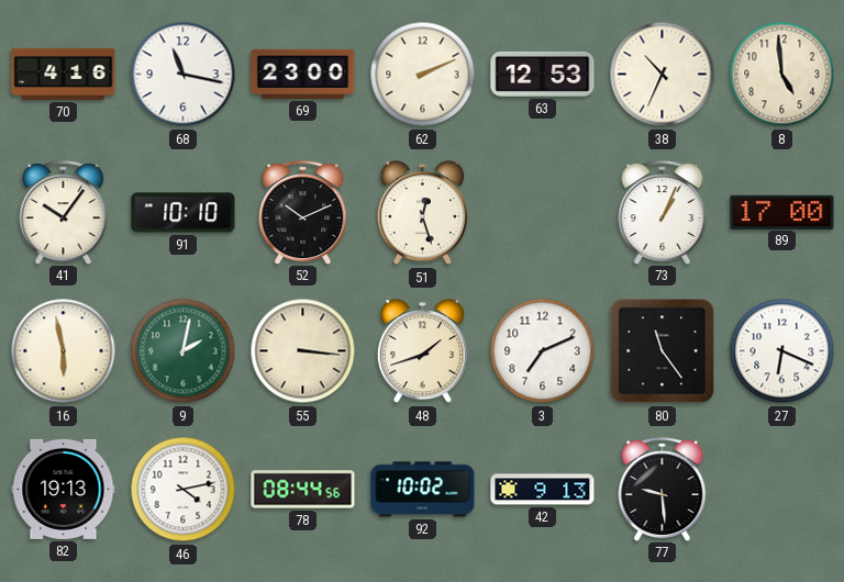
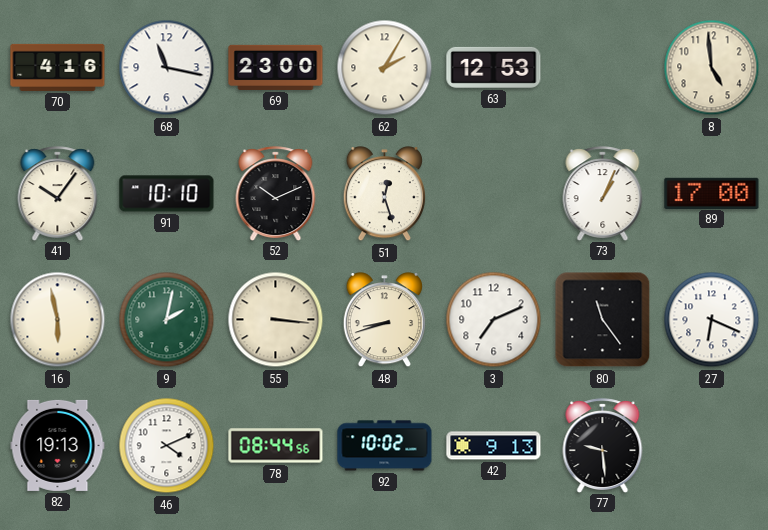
62: 2:11 -> 2:05 (385, 68)
38: 10:34 -> none (663, 75)
48: 1:42 -> 8:42 (384, 320)
46: 4:13 -> 4:11 (167, 446)
